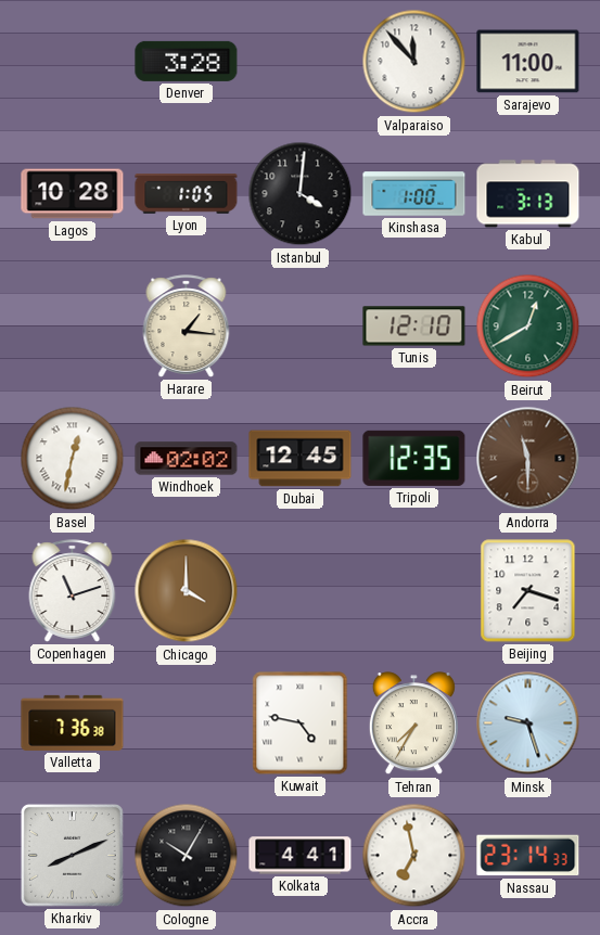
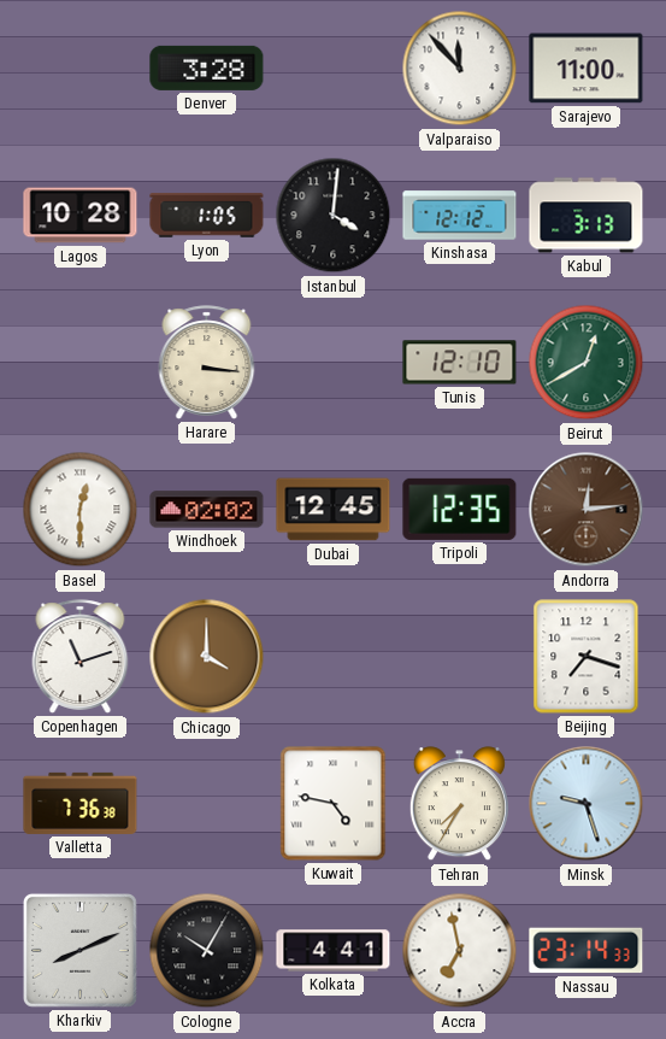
Kinshasa: 1:00 -> 12:12 (460, 216)
Harare: 1:16 -> 3:16 (207, 363)
Basel: 12:32 -> 12:30 (81, 510)
Andorra: 11:30 -> 12:14 (587, 510)
